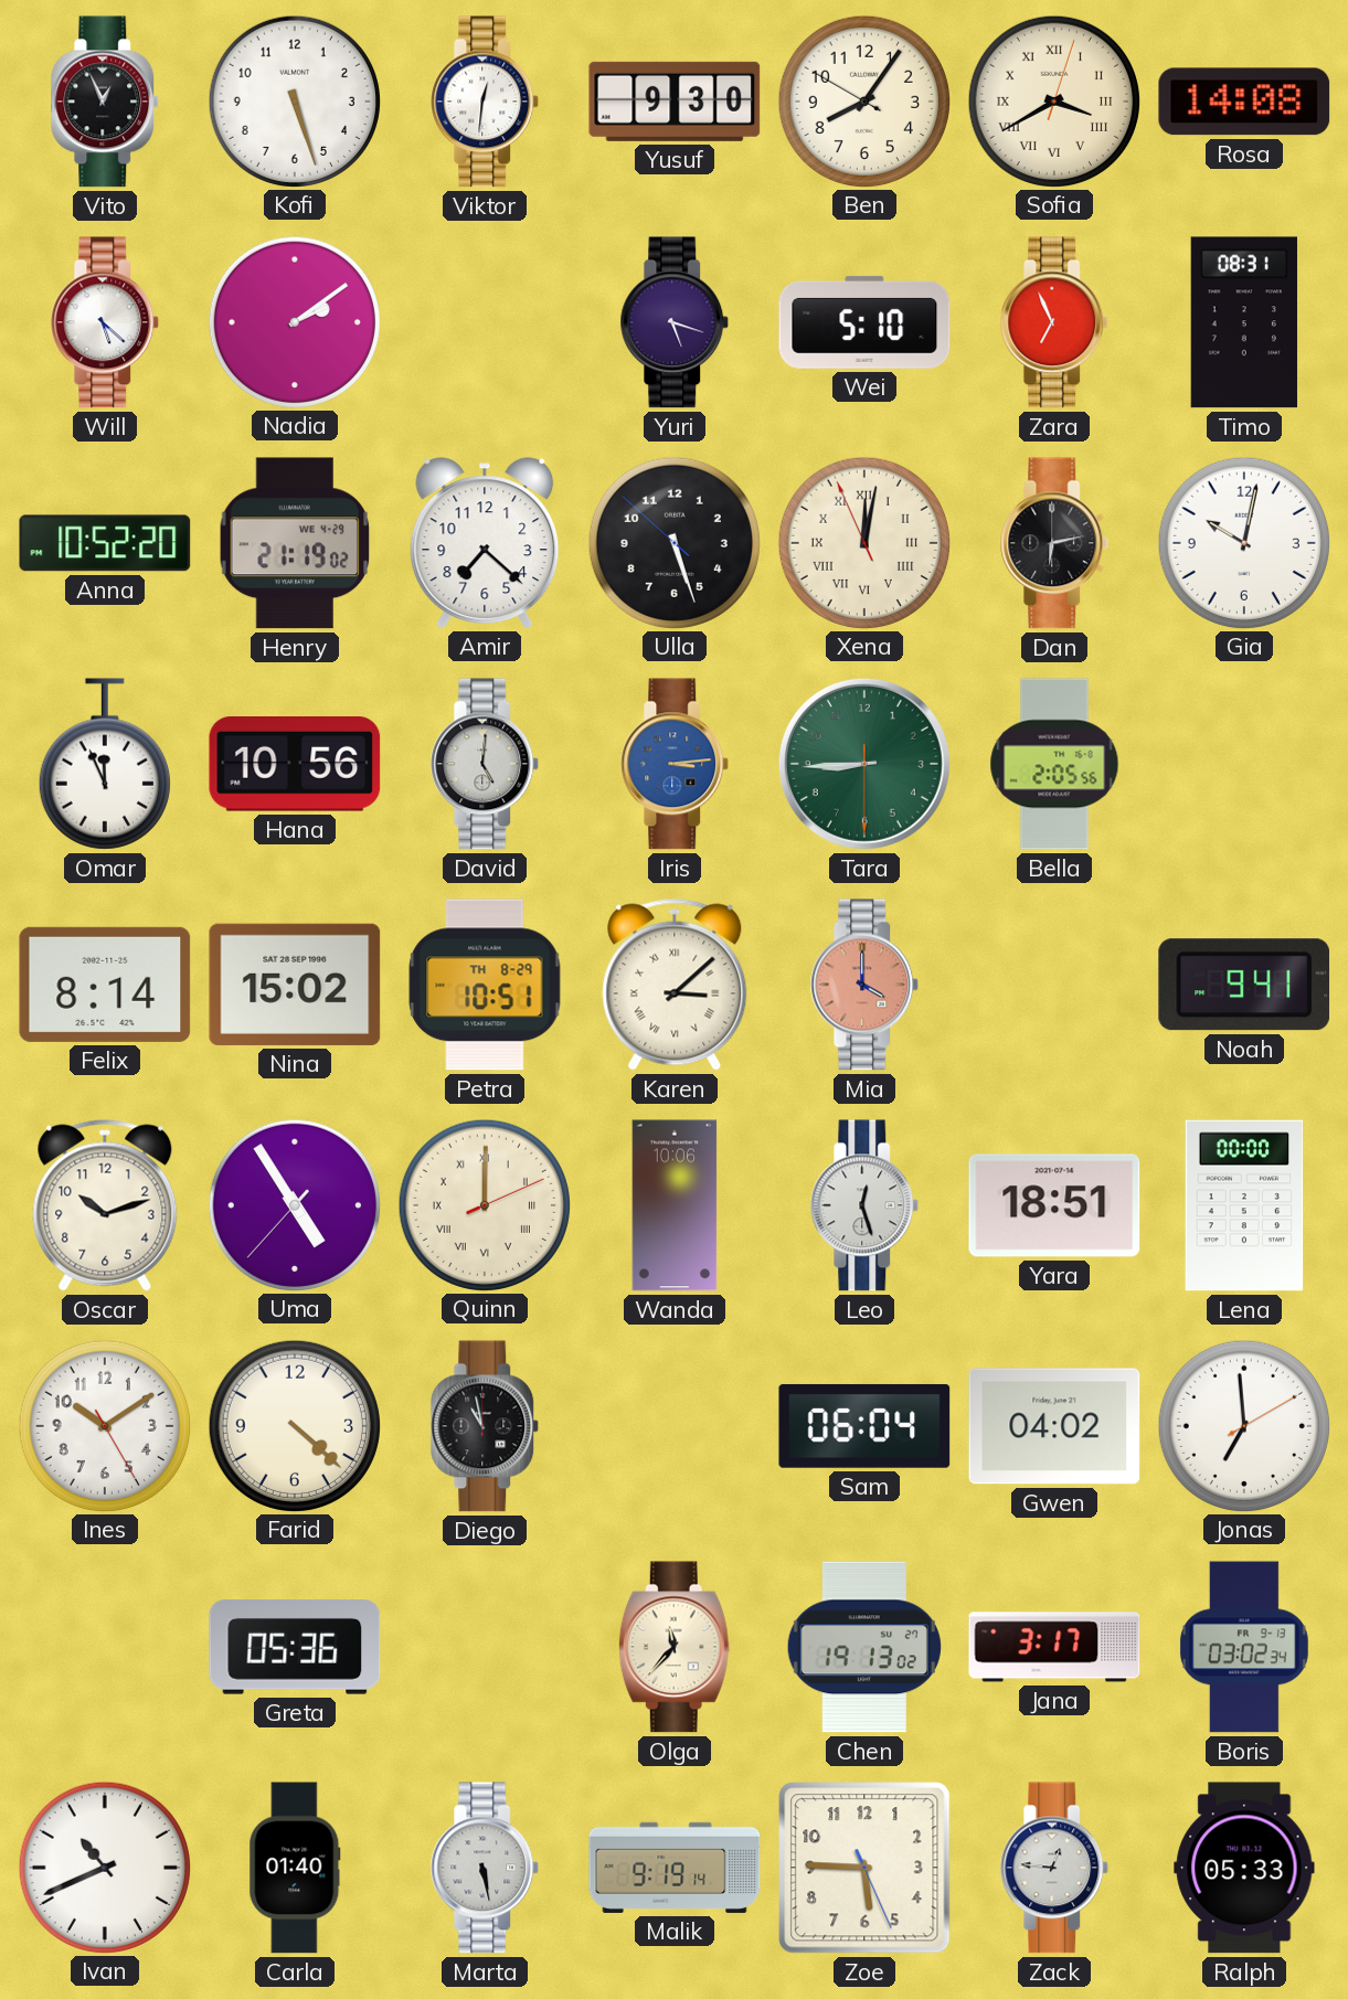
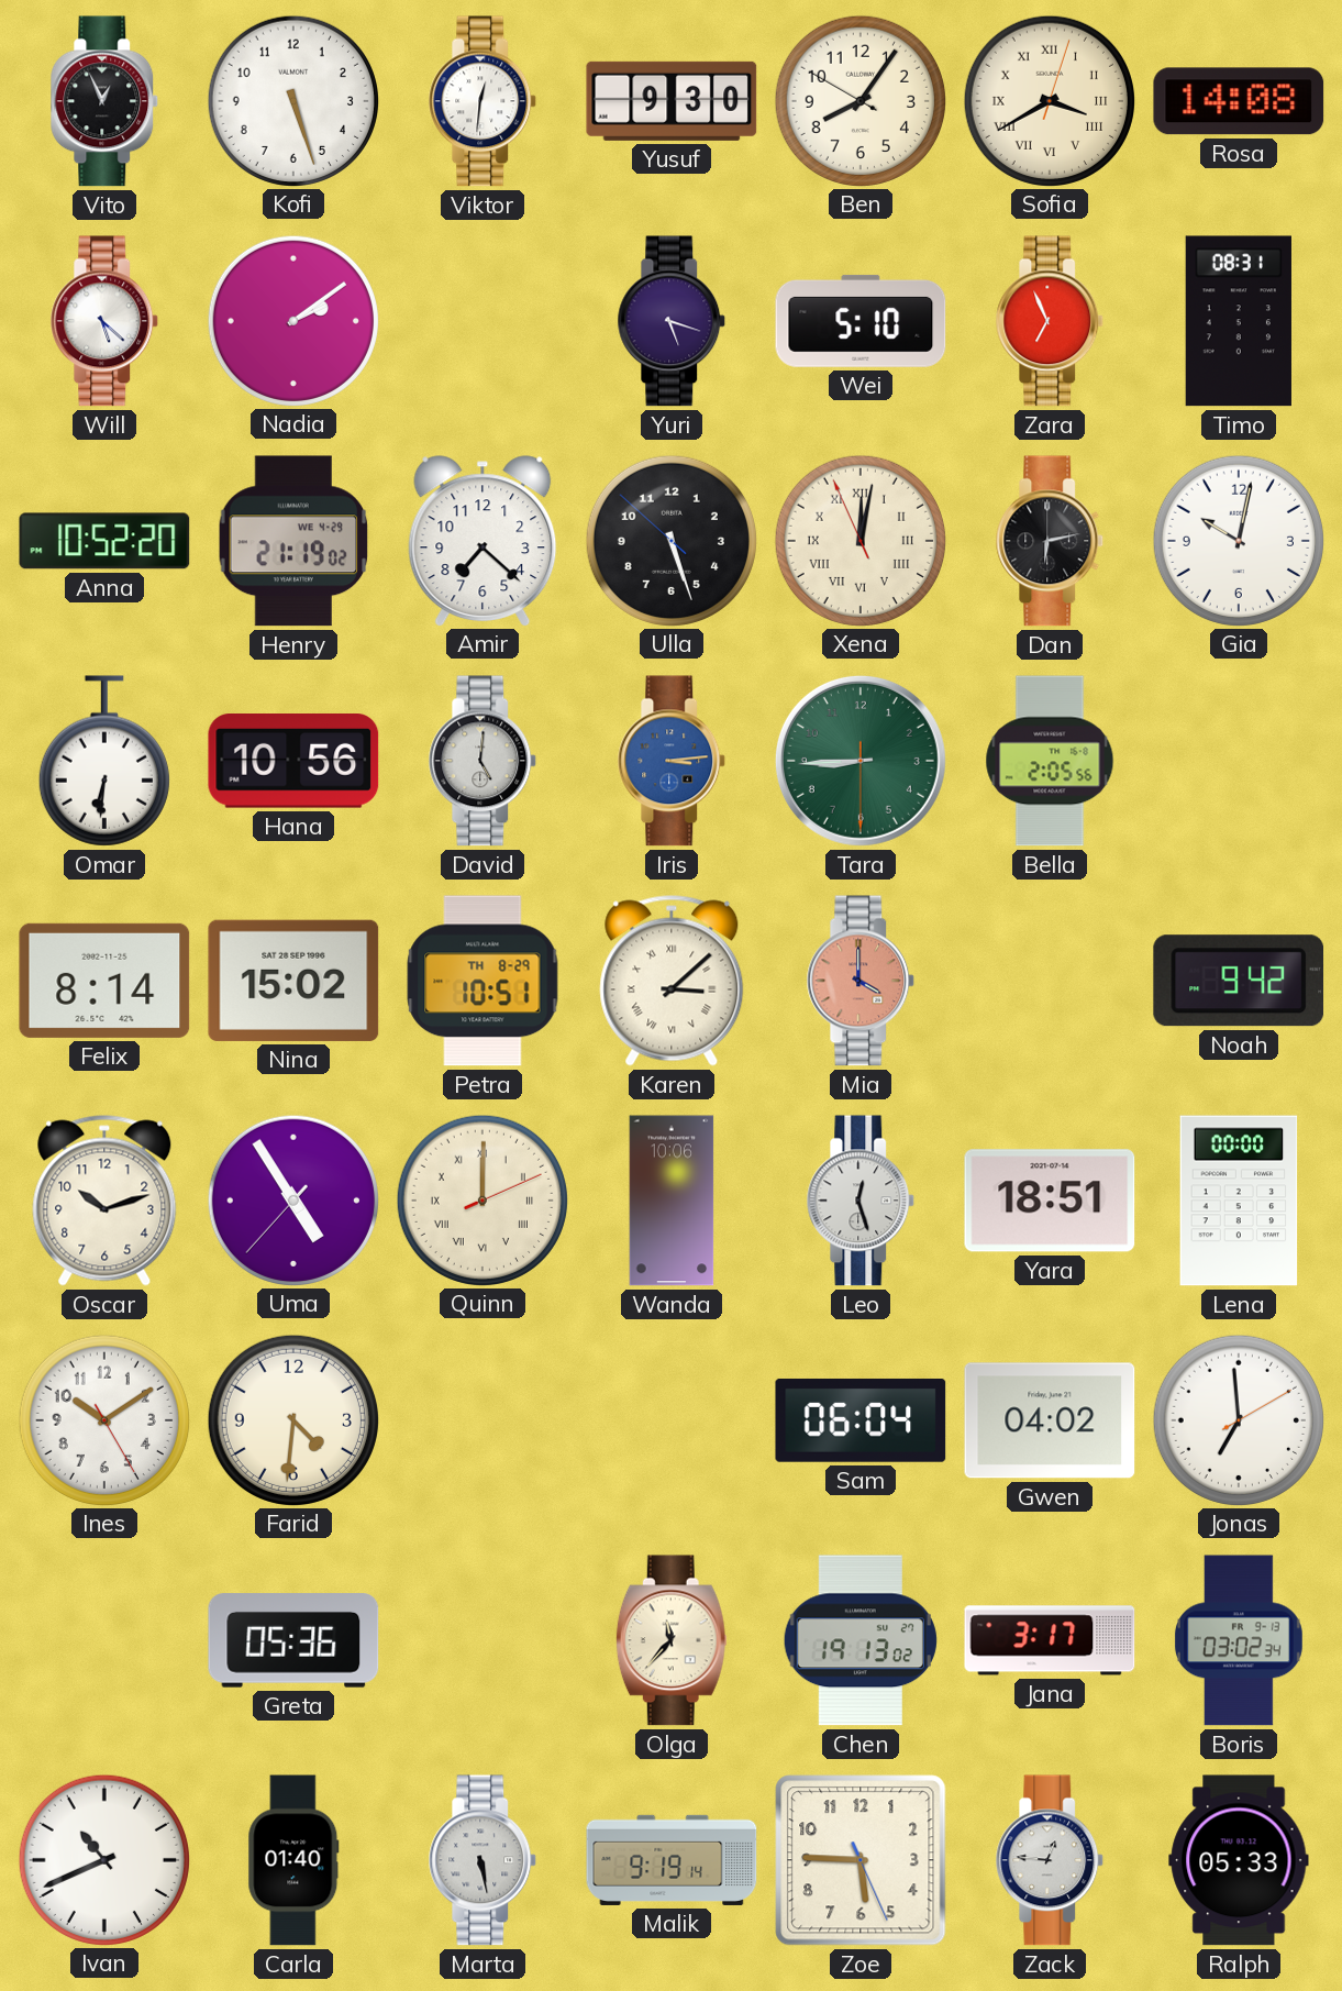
Omar: 11:56 -> 6:31 (104, 761)
Noah: 9:41 -> 9:42 (1239, 981)
Farid: 4:22 -> 4:31 (292, 1419)
Diego: 10:58 -> none (485, 1426)
